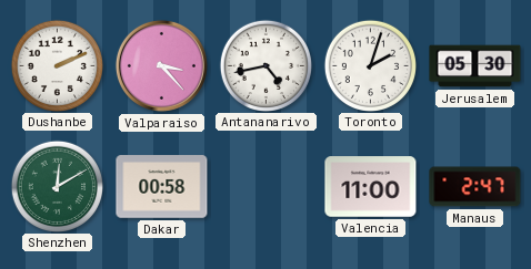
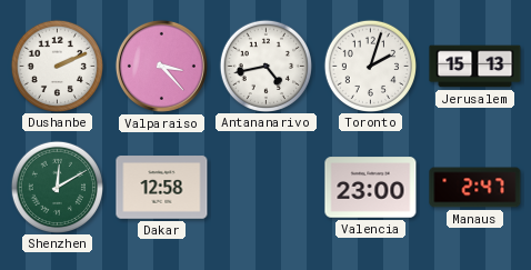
Jerusalem: 05:30 -> 15:13 (475, 67)
Dakar: 00:58 -> 12:58 (162, 188)
Valencia: 11:00 -> 23:00 (371, 188)
